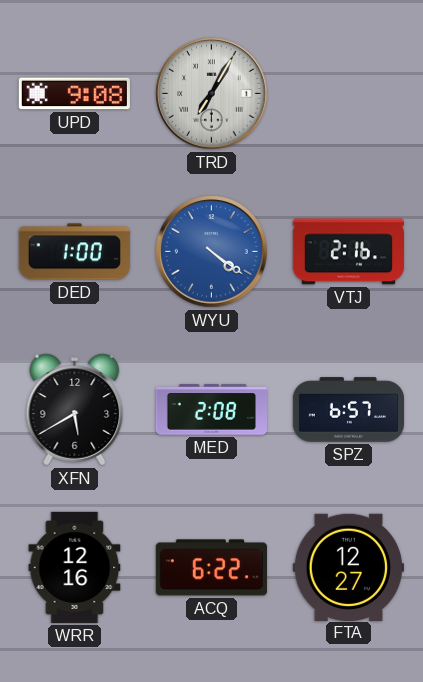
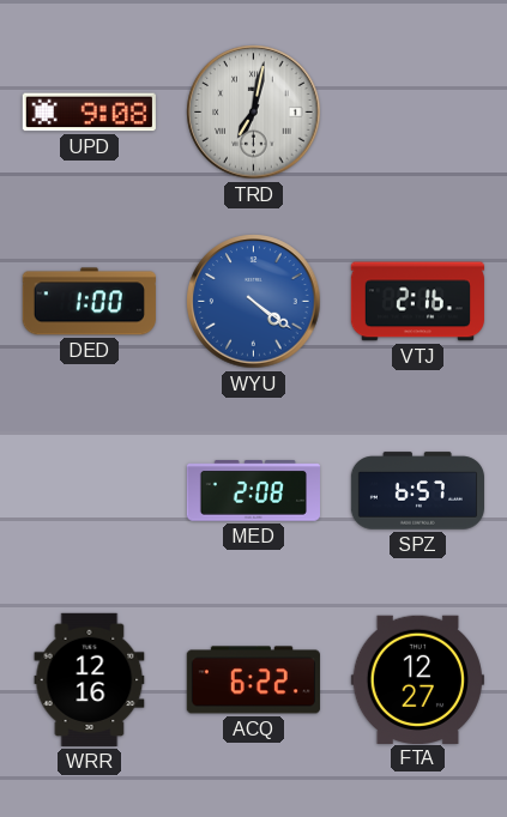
TRD: 7:05 -> 7:02 (254, 113)
XFN: 5:40 -> none (75, 410)
